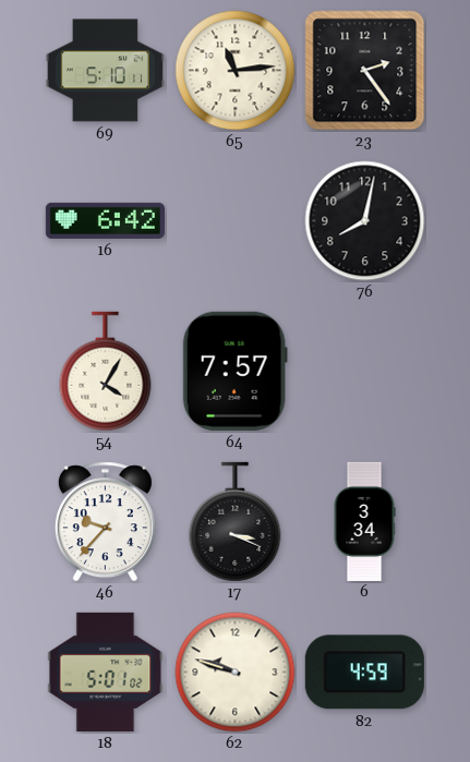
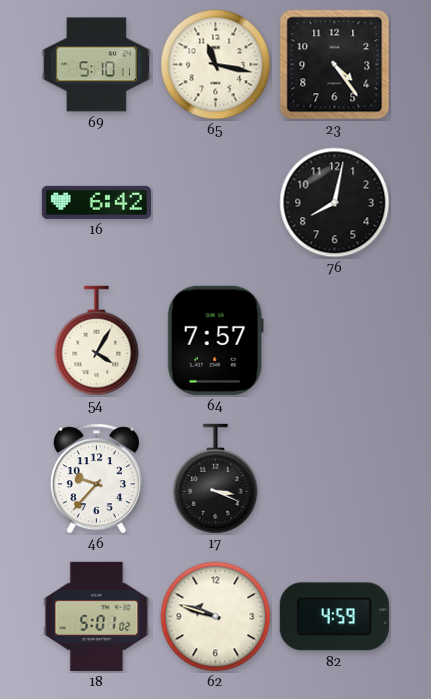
65: 11:14 -> 11:17 (216, 65)
23: 2:24 -> 4:24 (335, 65)
6: 3:34 -> none (364, 521)
